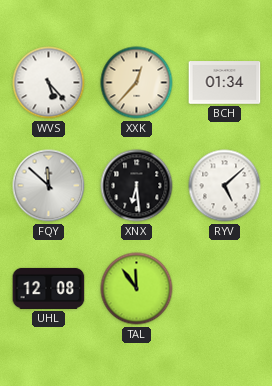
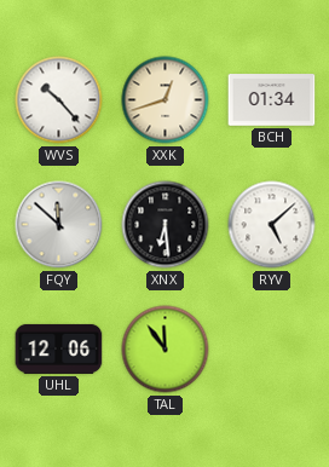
WVS: 5:23 -> 10:23 (59, 100)
XXK: 12:37 -> 12:42 (166, 100)
UHL: 12:08 -> 12:06 (59, 348)
